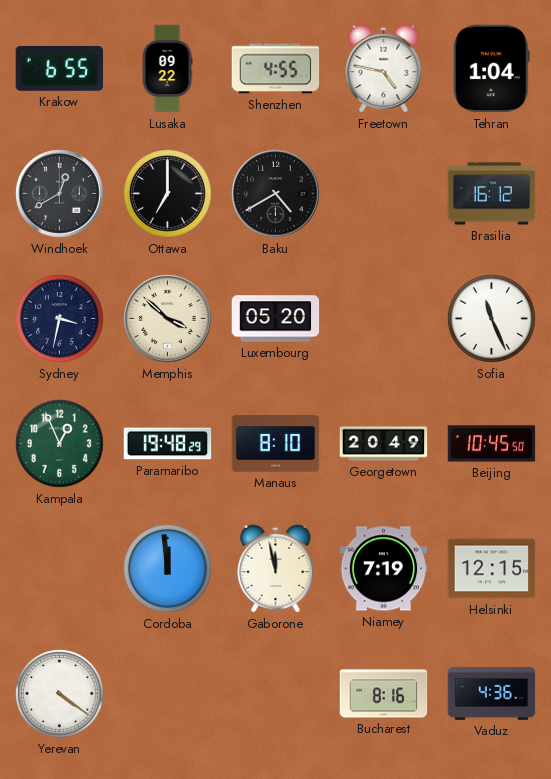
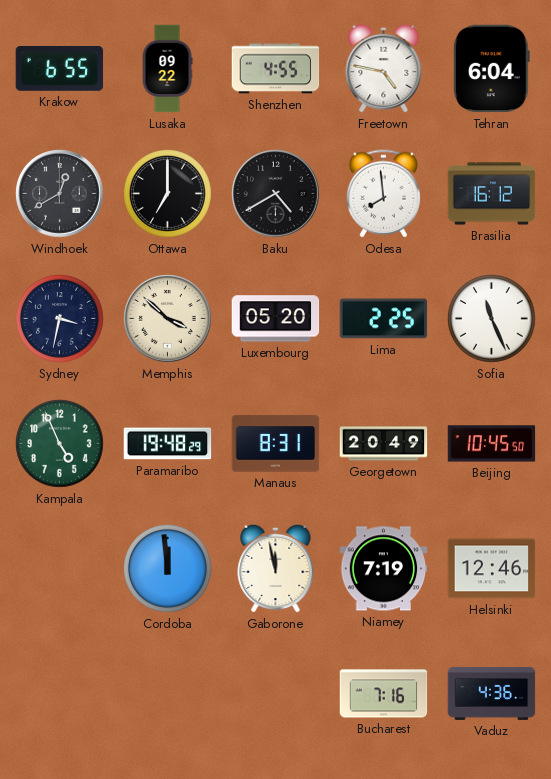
Tehran: 1:04 -> 6:04 (491, 69)
Odesa: none -> 7:59 (383, 194)
Lima: none -> 2:25 (384, 319)
Kampala: 12:56 -> 4:56 (60, 444)
Manaus: 8:10 -> 8:31 (276, 444)
Helsinki: 12:15 -> 12:46 (492, 569)
Yerevan: 4:21 -> none (60, 694)
Bucharest: 8:16 -> 7:16 (384, 694)
